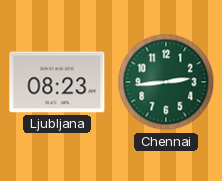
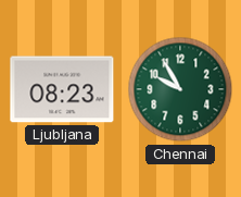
Chennai: 2:44 -> 9:55 (180, 89)
